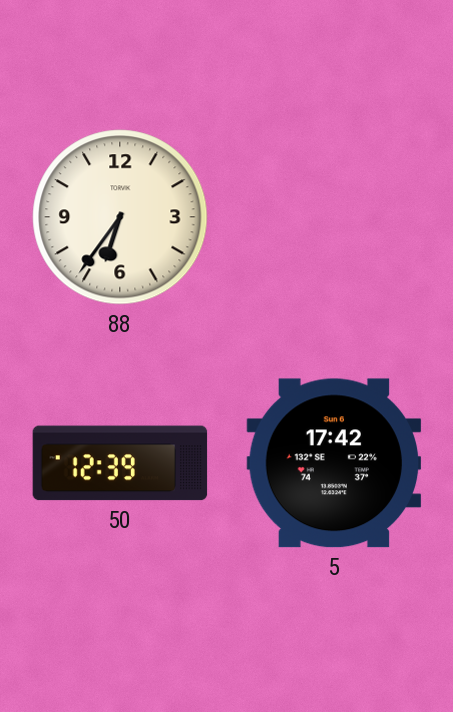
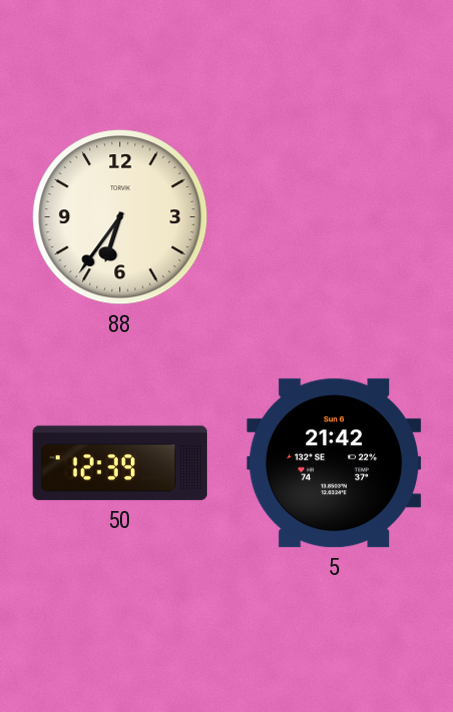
5: 17:42 -> 21:42 (334, 463)
